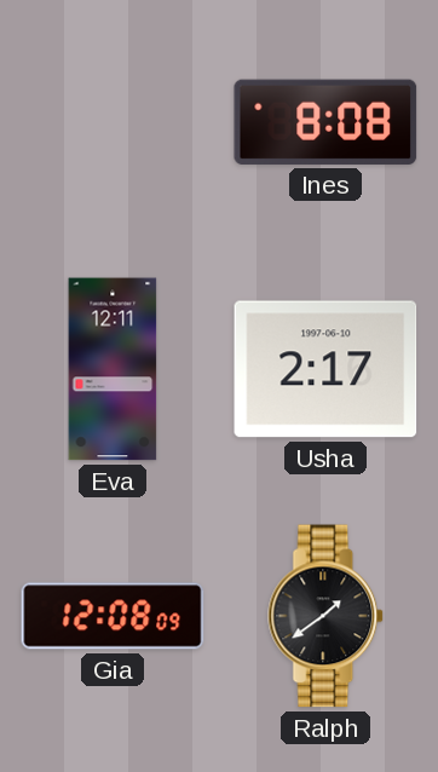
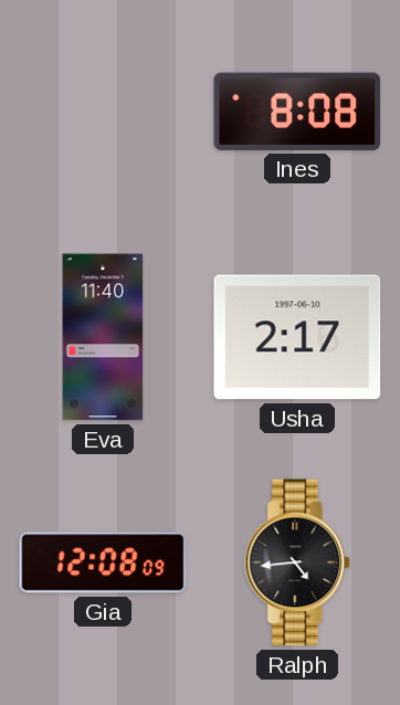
Eva: 12:11 -> 11:40 (103, 337)
Ralph: 1:39 -> 4:44 (298, 562)
